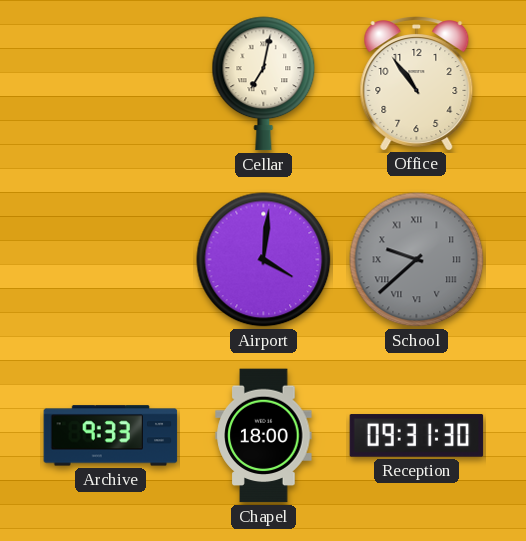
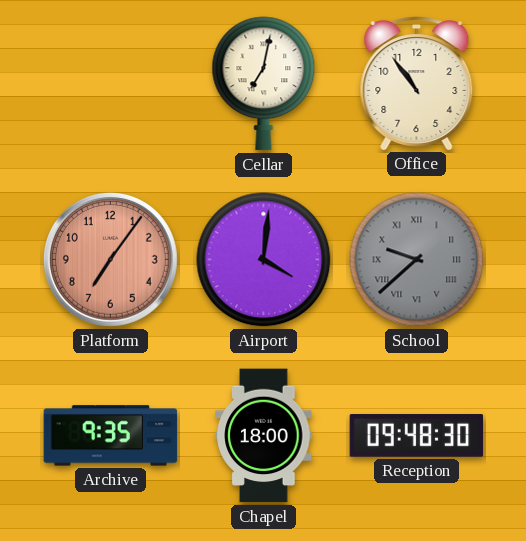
Platform: none -> 7:06 (110, 259)
Archive: 9:33 -> 9:35 (111, 436)
Reception: 09:31 -> 09:48 (417, 436)
